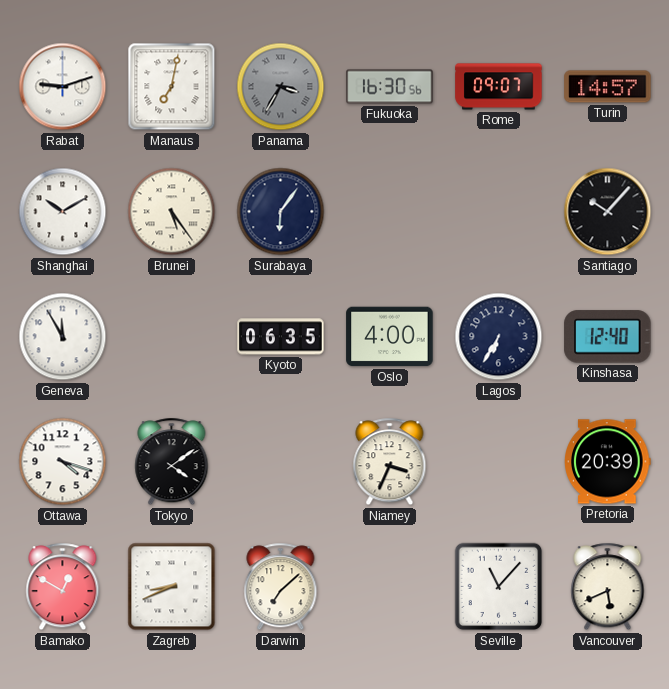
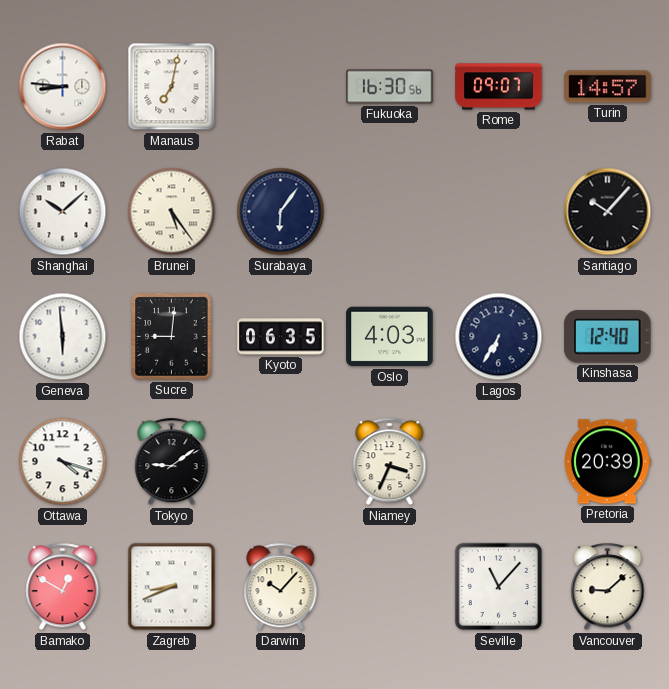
Rabat: 9:12 -> 8:46 (63, 87)
Panama: 3:35 -> none (281, 87)
Shanghai: 10:10 -> 10:08 (63, 212)
Geneva: 11:55 -> 5:59 (63, 337)
Sucre: none -> 9:01 (172, 337)
Oslo: 4:00 -> 4:03 (390, 337)
Tokyo: 4:09 -> 9:09 (172, 462)
Darwin: 7:08 -> 10:07 (281, 587)
Vancouver: 5:41 -> 9:08 (608, 587)
